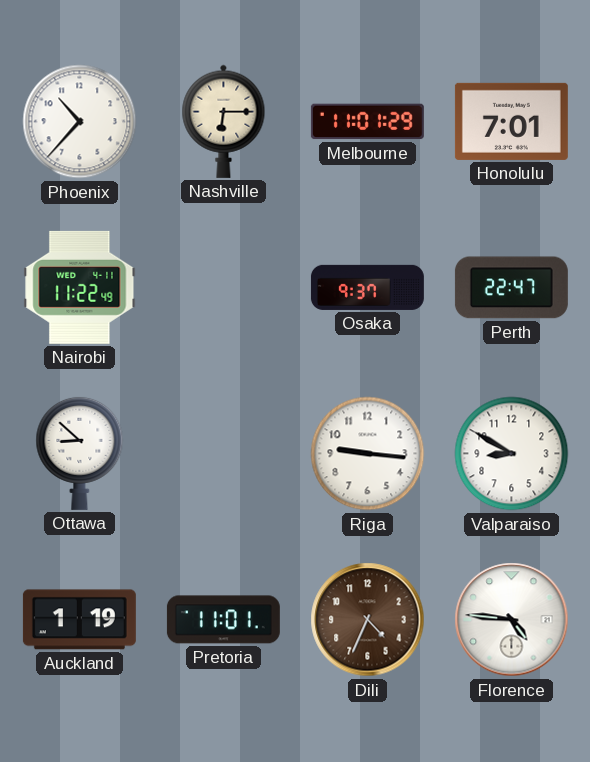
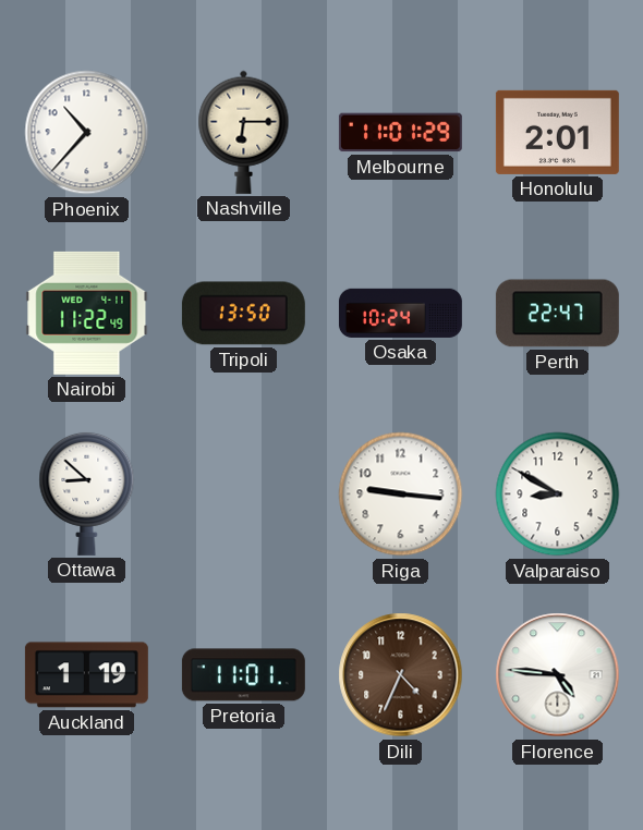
Honolulu: 7:01 -> 2:01 (557, 132)
Tripoli: none -> 13:50 (243, 314)
Osaka: 9:37 -> 10:24 (400, 313)
